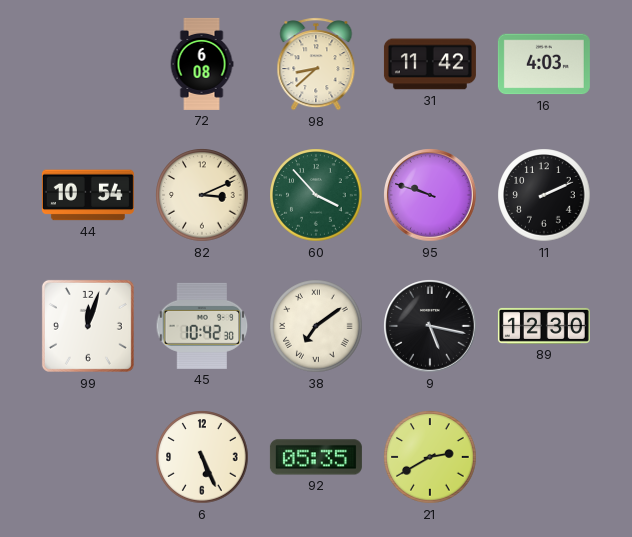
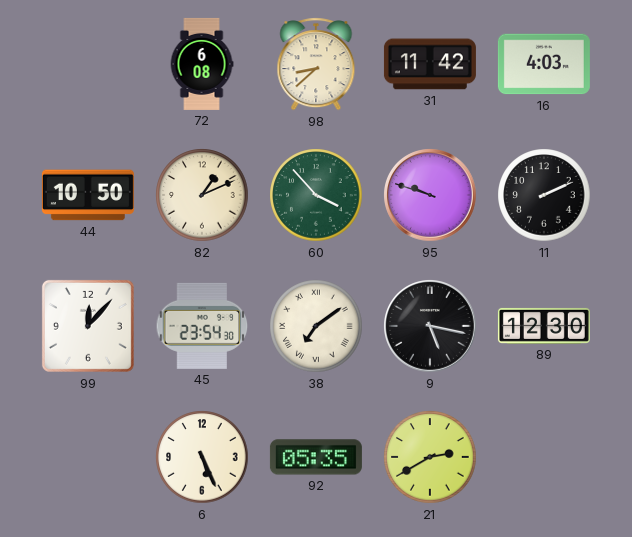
44: 10:54 -> 10:50 (88, 195)
82: 3:11 -> 1:11 (202, 195)
99: 12:03 -> 12:07 (88, 326)
45: 10:42 -> 23:54 (202, 326)
